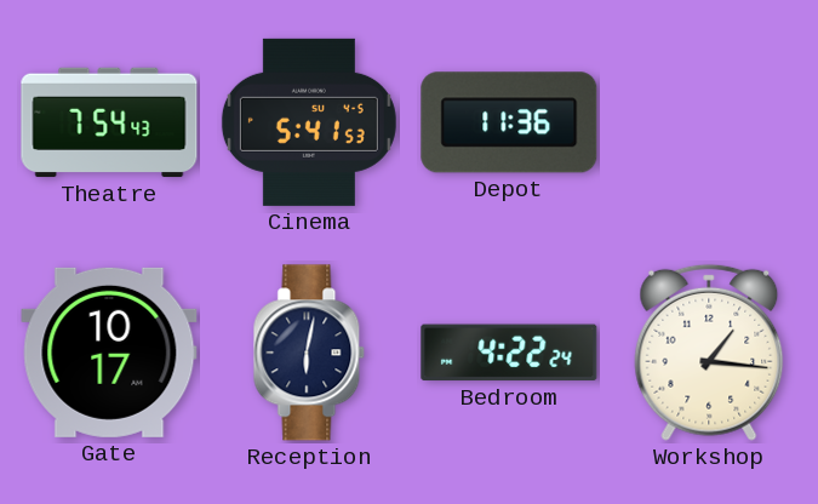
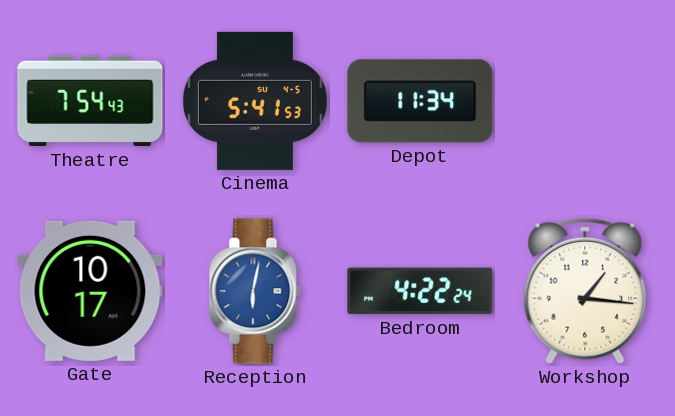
Depot: 11:36 -> 11:34 (420, 101)
Reception dial: navy -> blue (255, 291)
